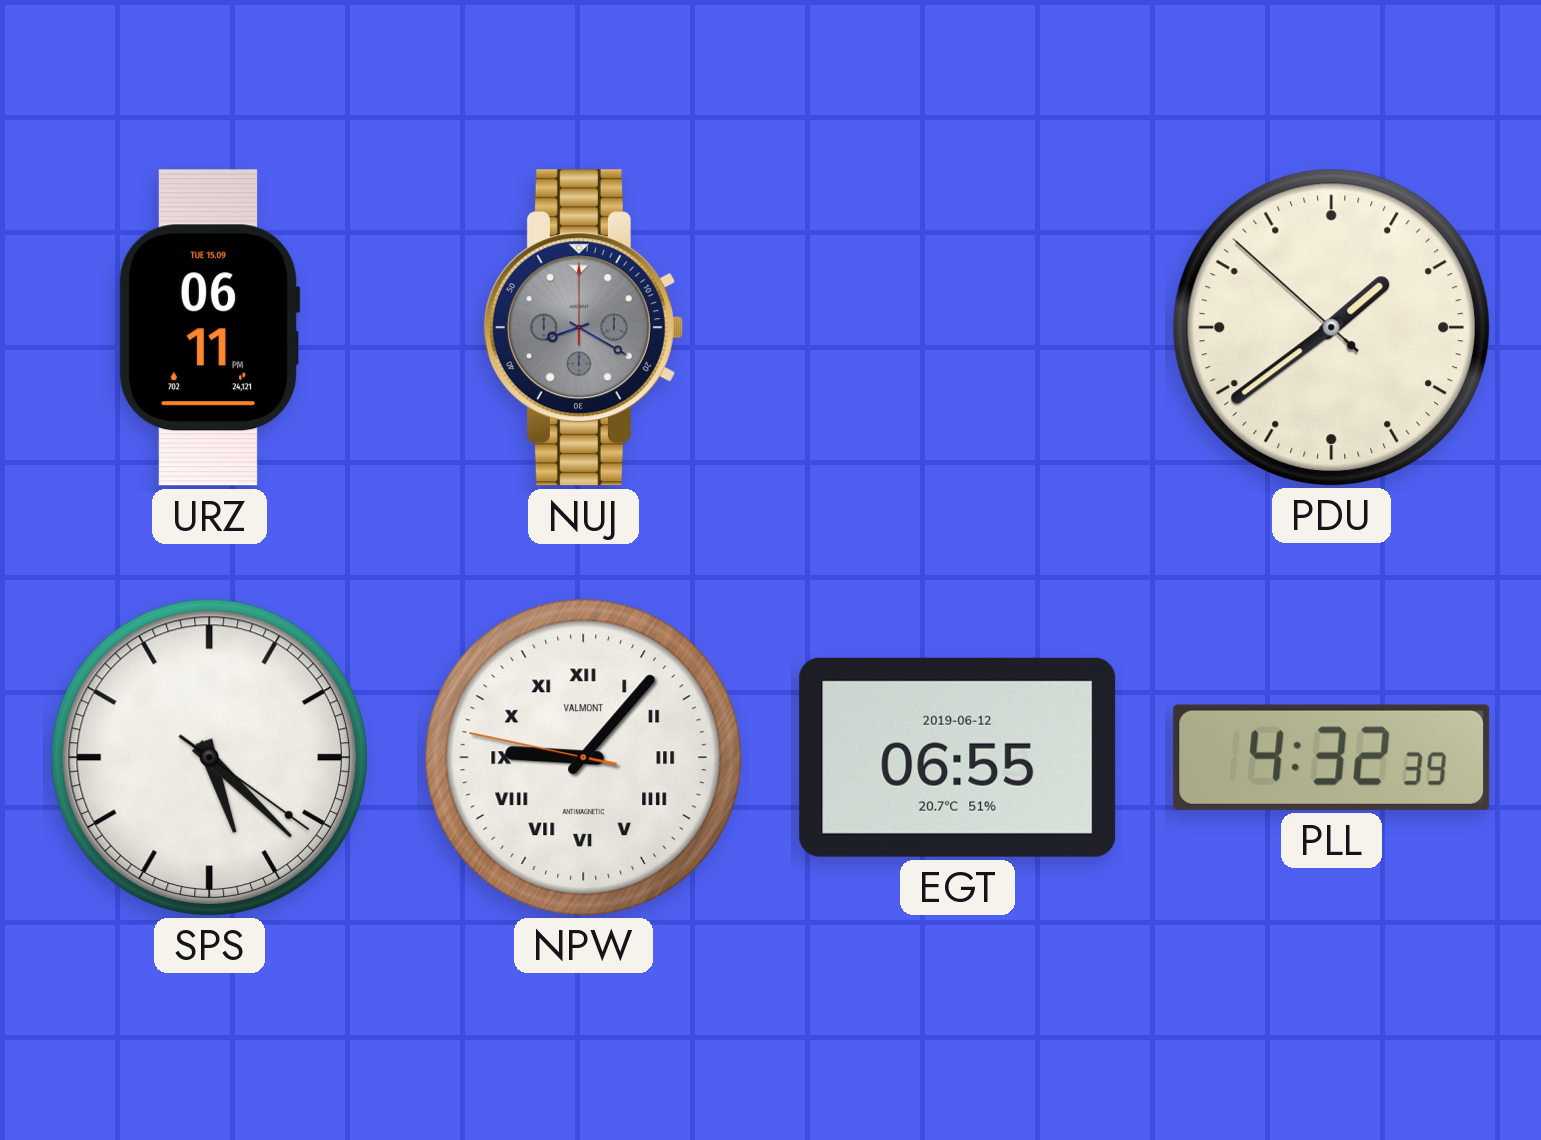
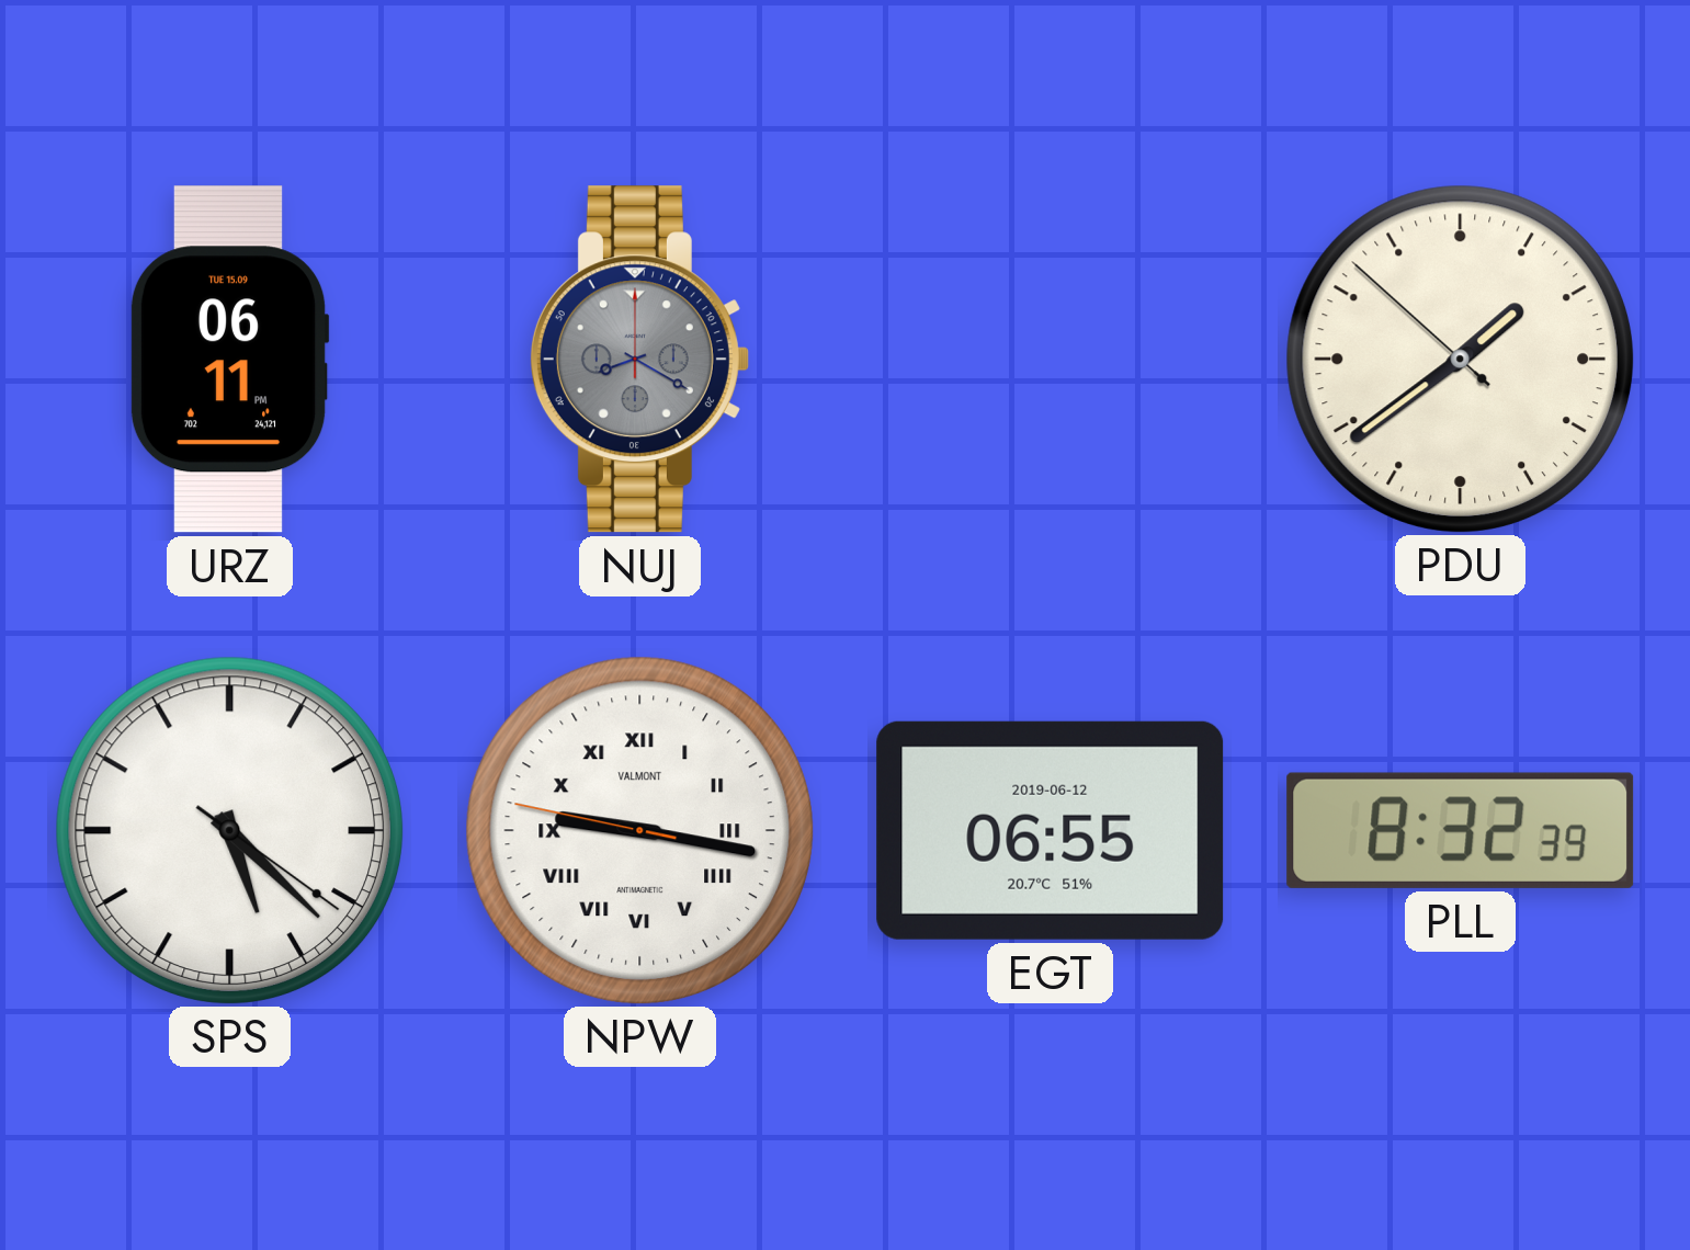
NPW: 9:06 -> 9:16 (639, 830)
PLL: 4:32 -> 8:32 (1461, 830)
